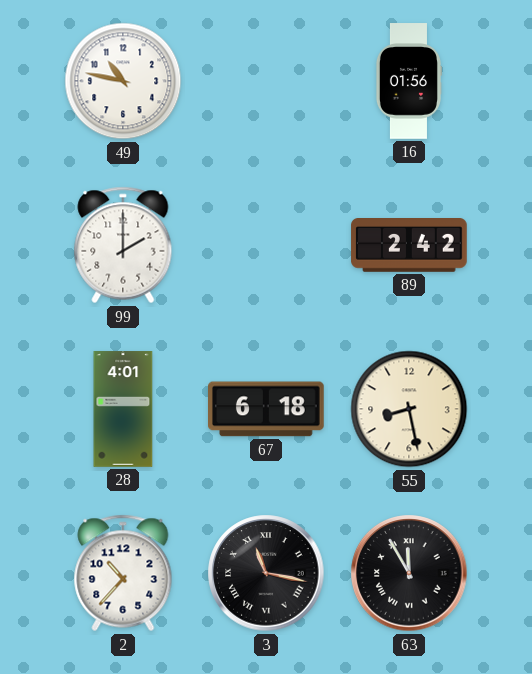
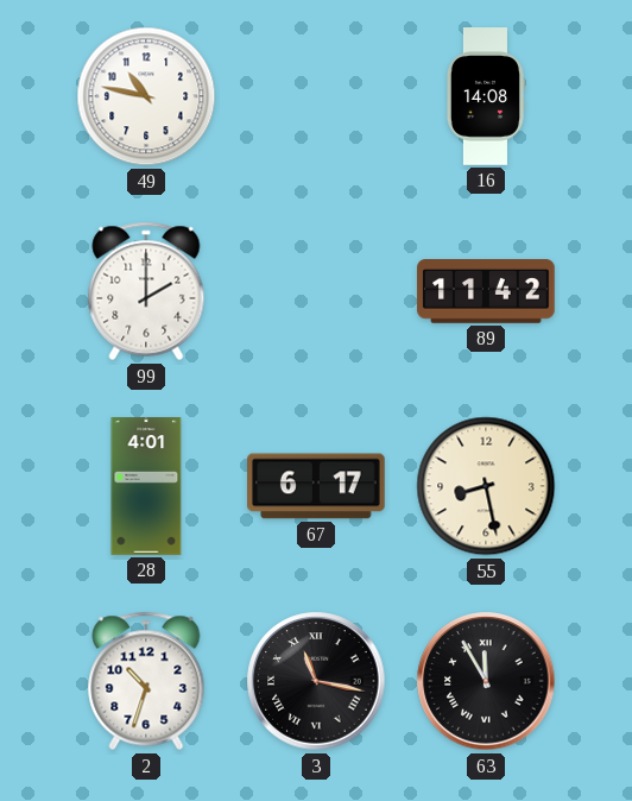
16: 01:56 -> 14:08 (485, 96)
89: 2:42 -> 11:42 (486, 292)
67: 6:18 -> 6:17 (317, 486)
2: 10:37 -> 10:33 (146, 681)
